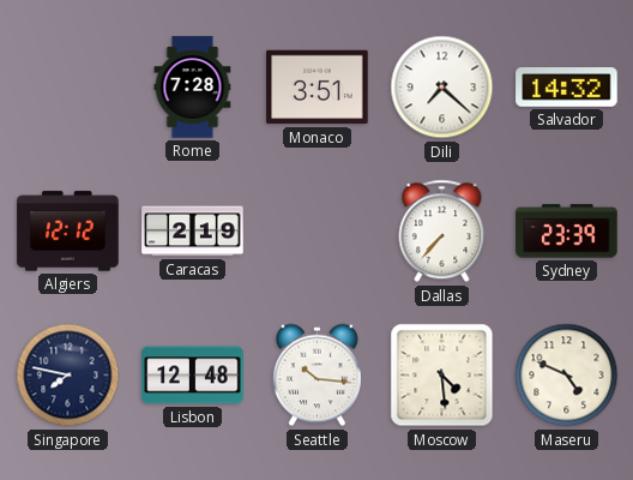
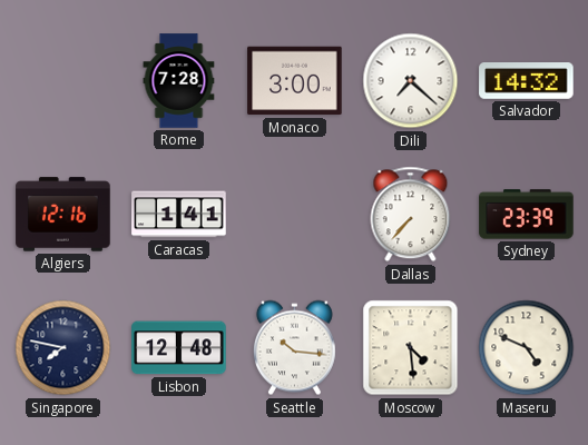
Monaco: 3:51 -> 3:00 (295, 81)
Algiers: 12:12 -> 12:16 (63, 215)
Caracas: 2:19 -> 1:41 (179, 215)
